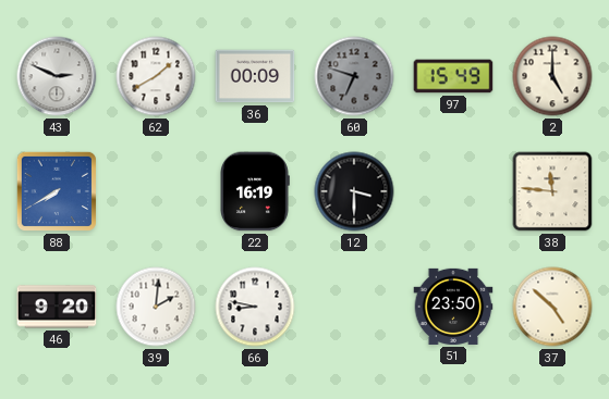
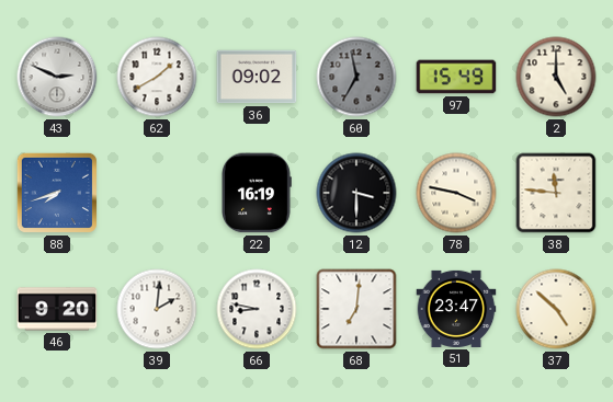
36: 00:09 -> 09:02 (257, 77)
60: 6:48 -> 6:58 (356, 77)
88: 7:40 -> 7:42 (57, 193)
78: none -> 3:47 (456, 193)
68: none -> 7:01 (356, 309)
51: 23:50 -> 23:47 (456, 309)
